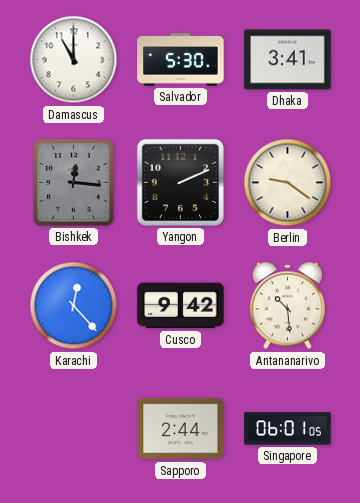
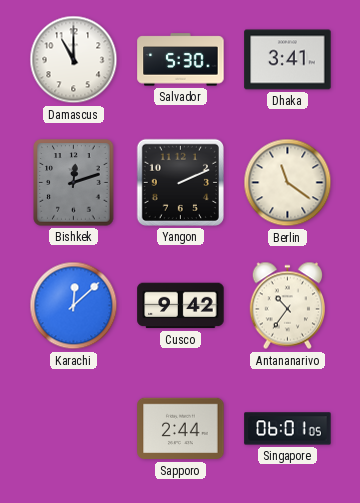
Bishkek: 12:16 -> 12:12 (74, 183)
Berlin: 9:21 -> 11:21 (288, 183)
Karachi: 12:23 -> 12:08 (74, 306)
Antananarivo: 10:29 -> 10:36 (287, 306)
